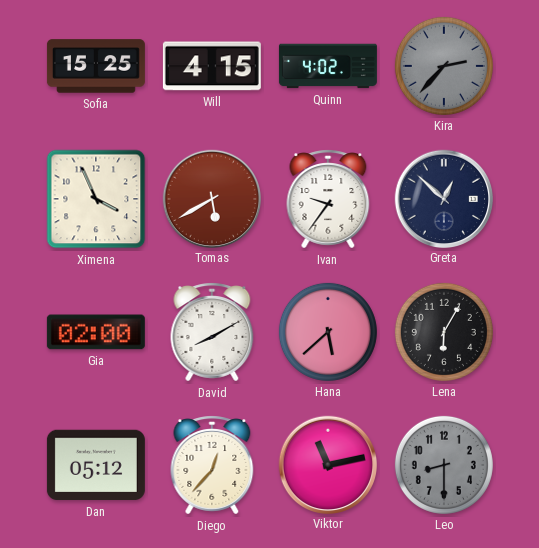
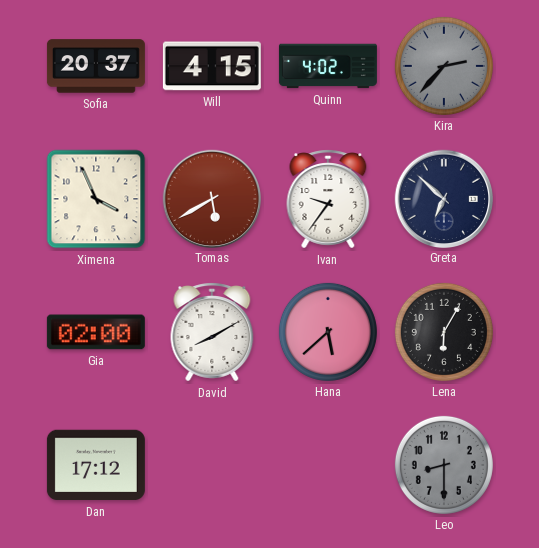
Sofia: 15:25 -> 20:37 (96, 66)
Greta: 12:52 -> 6:52 (443, 198)
Dan: 05:12 -> 17:12 (96, 465)
Diego: 12:37 -> none (212, 465)
Viktor: 11:13 -> none (327, 464)
